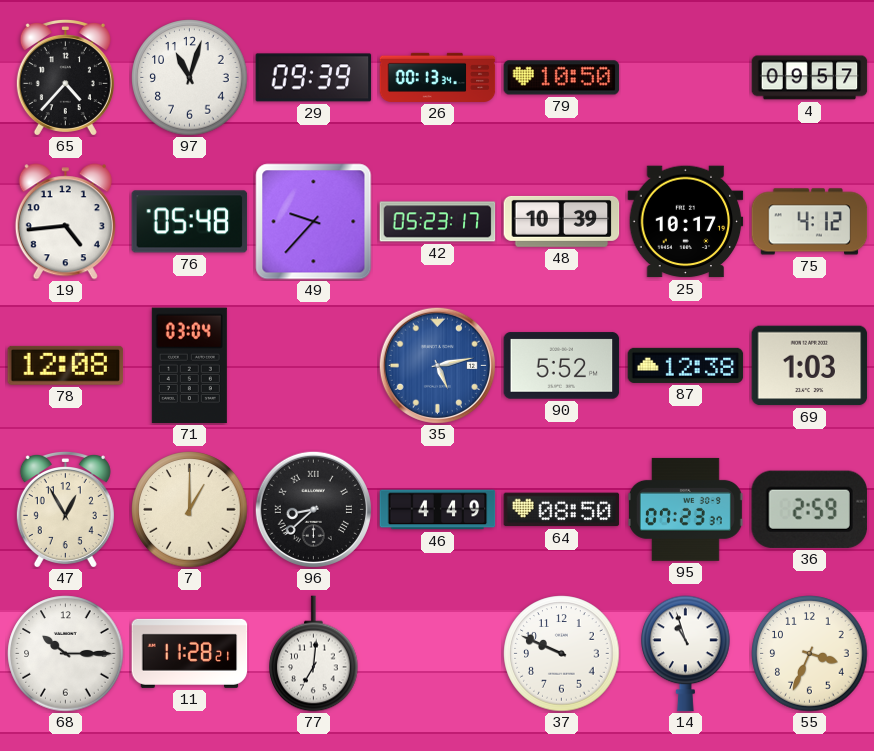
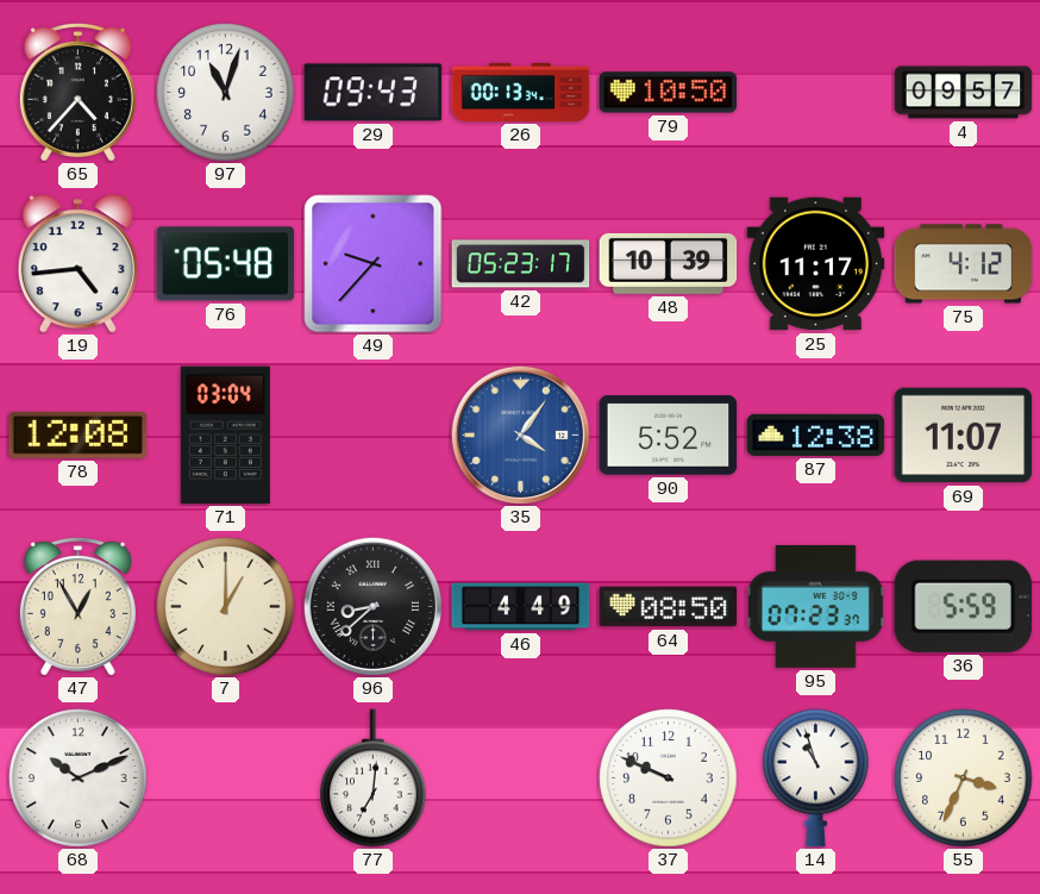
29: 09:39 -> 09:43 (374, 93)
25: 10:17 -> 11:17 (816, 264)
35: 5:13 -> 4:06 (520, 435)
69: 1:03 -> 11:07 (964, 436)
36: 2:59 -> 5:59 (963, 606)
68: 10:15 -> 10:11 (79, 779)
11: 11:28 -> none (190, 653)
